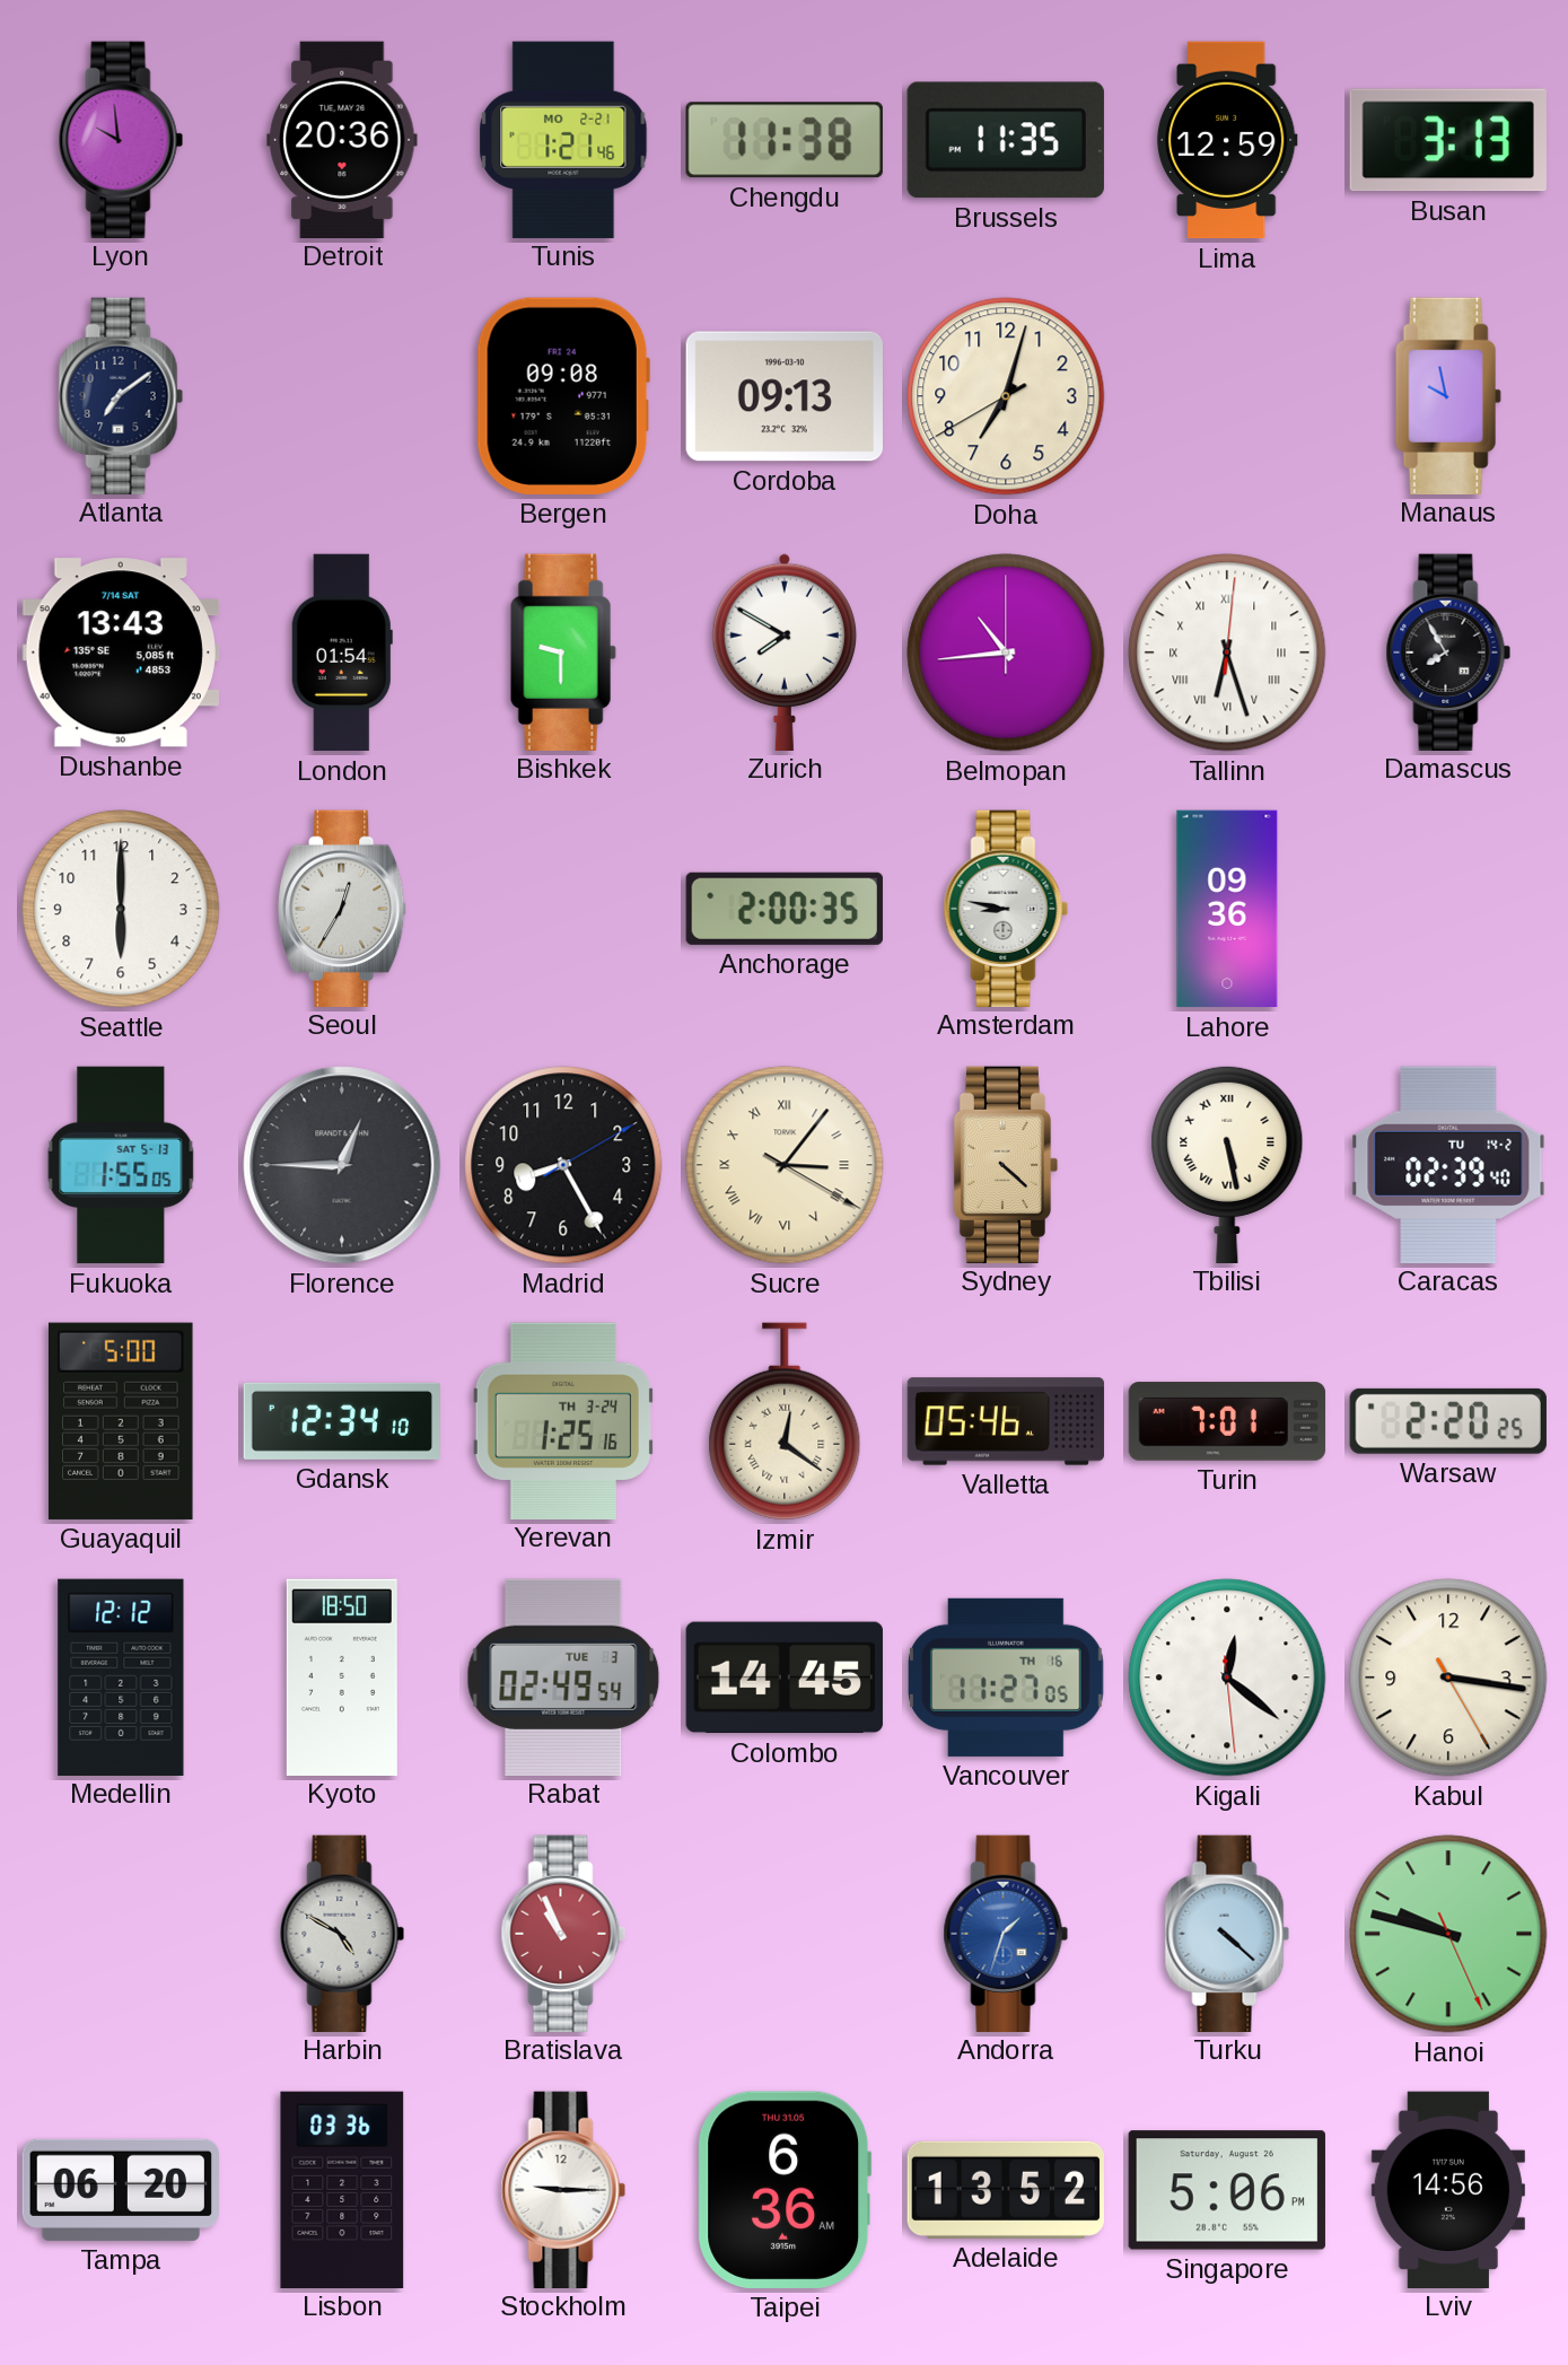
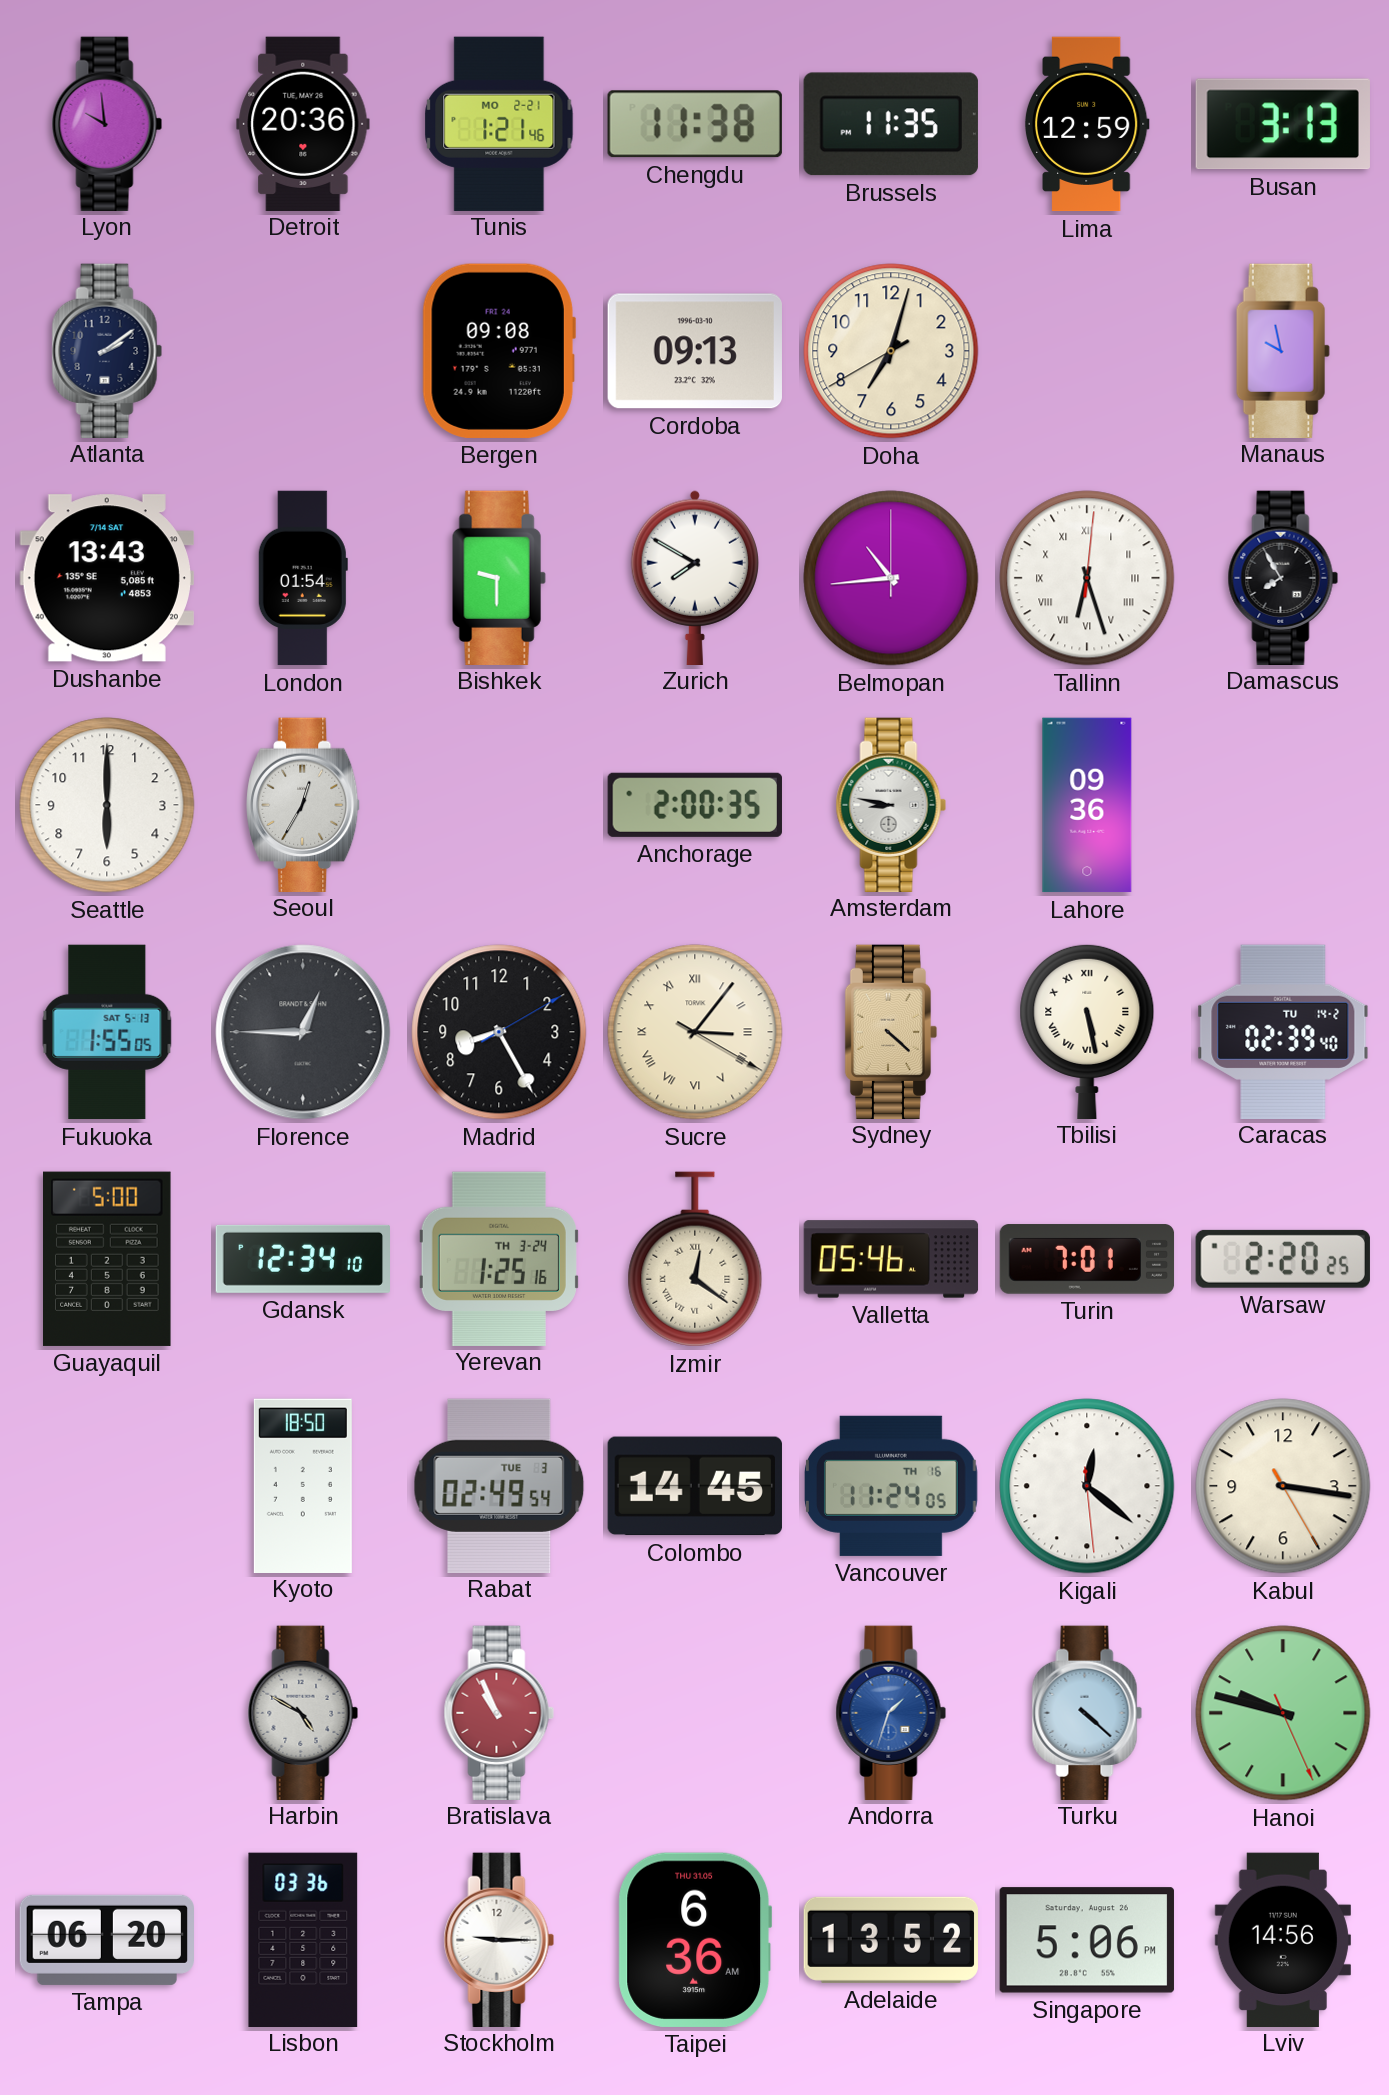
Atlanta: 7:09 -> 2:09 (107, 350)
Medellin: 12:12 -> none (121, 1676)
Vancouver: 11:27 -> 11:24 (892, 1486)
